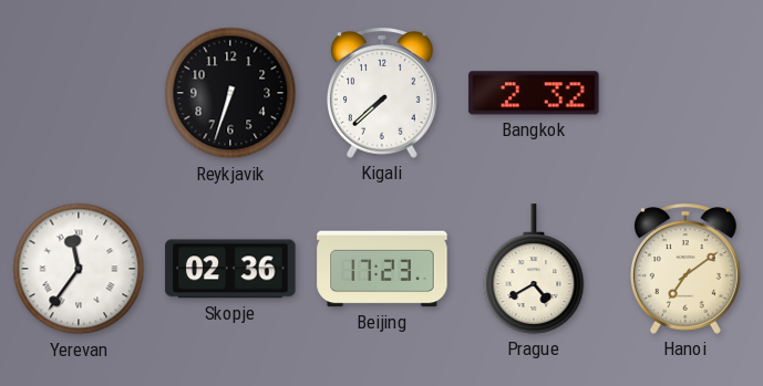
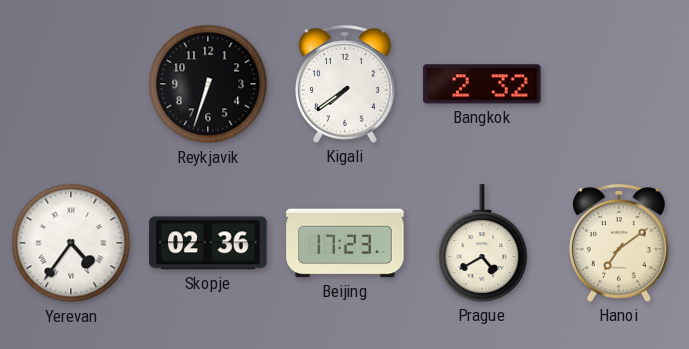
Kigali: 7:38 -> 7:39 (345, 84)
Yerevan: 11:36 -> 4:36 (71, 243)
